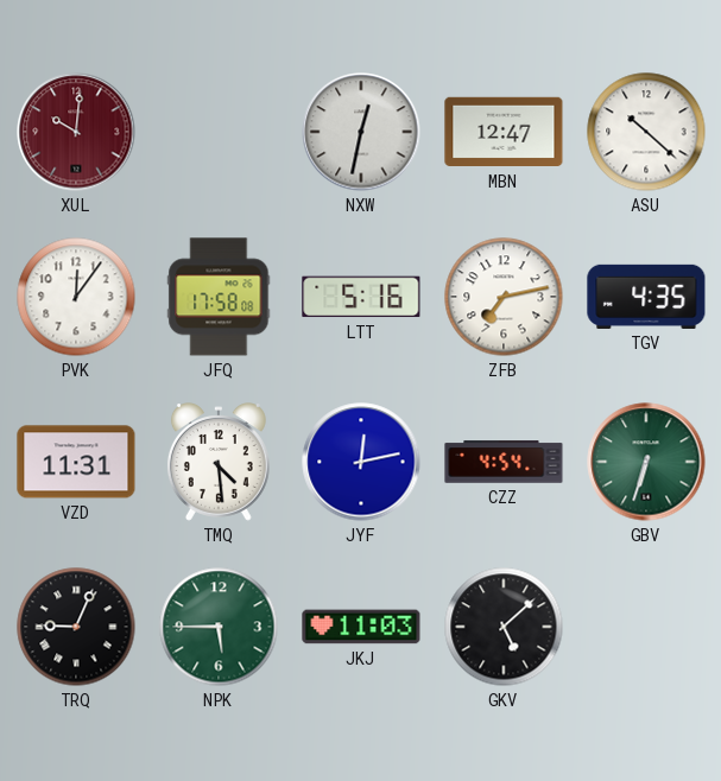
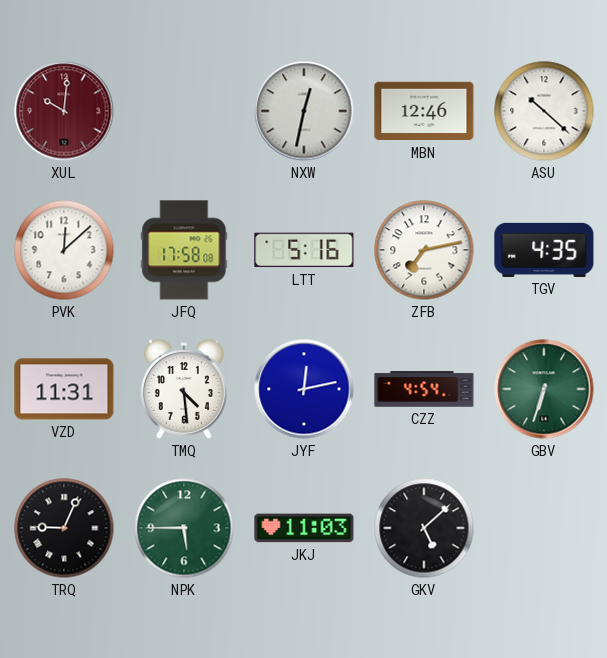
MBN: 12:47 -> 12:46 (424, 111)
PVK: 12:06 -> 12:08 (64, 250)
